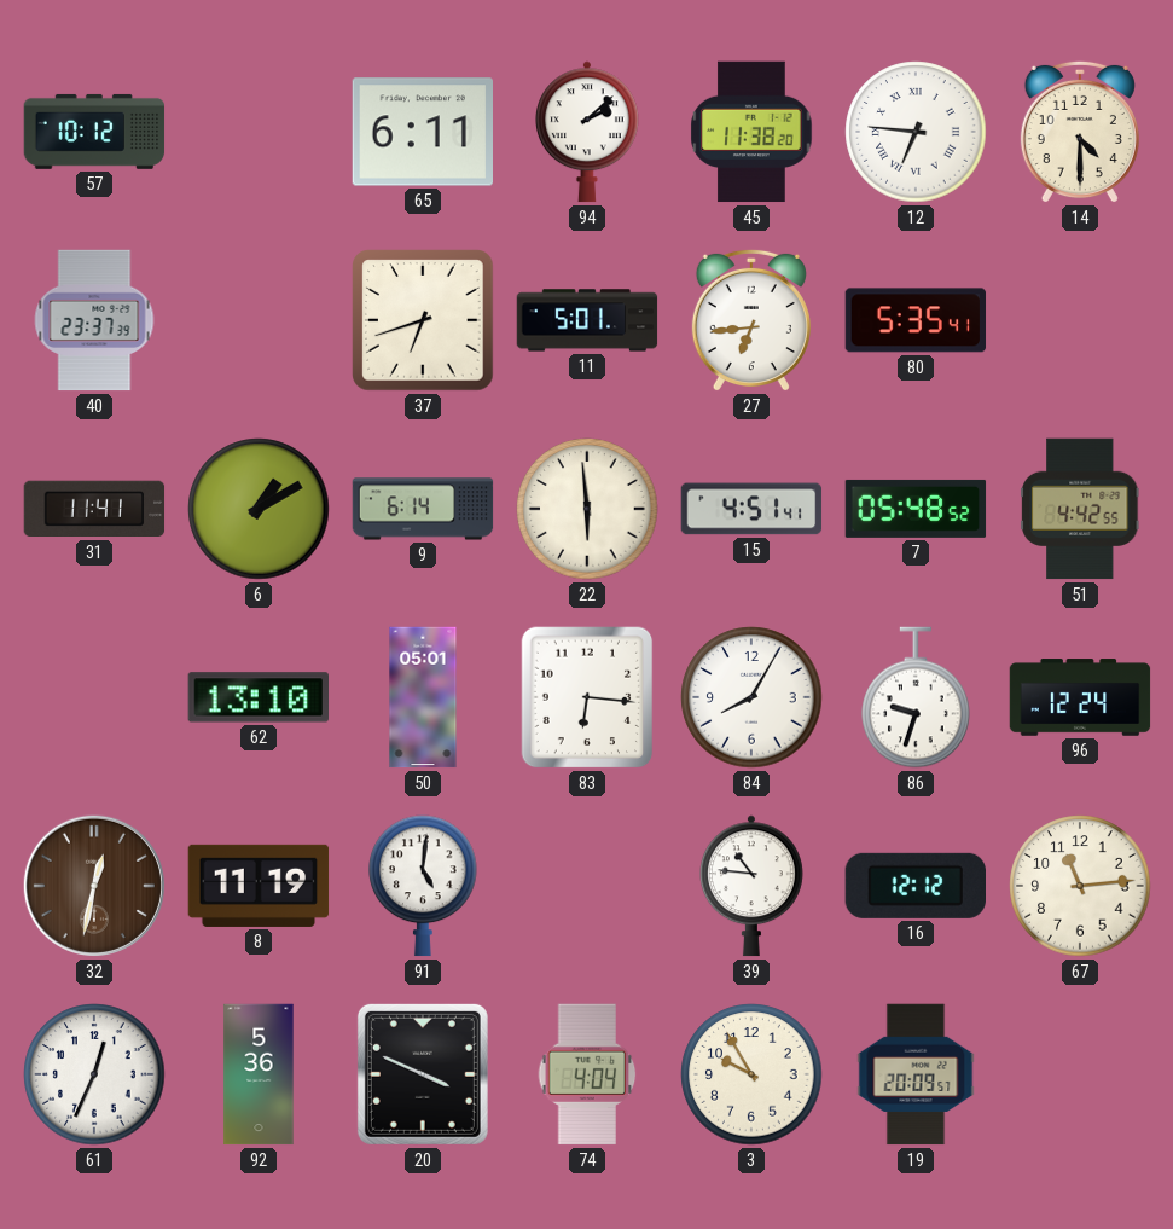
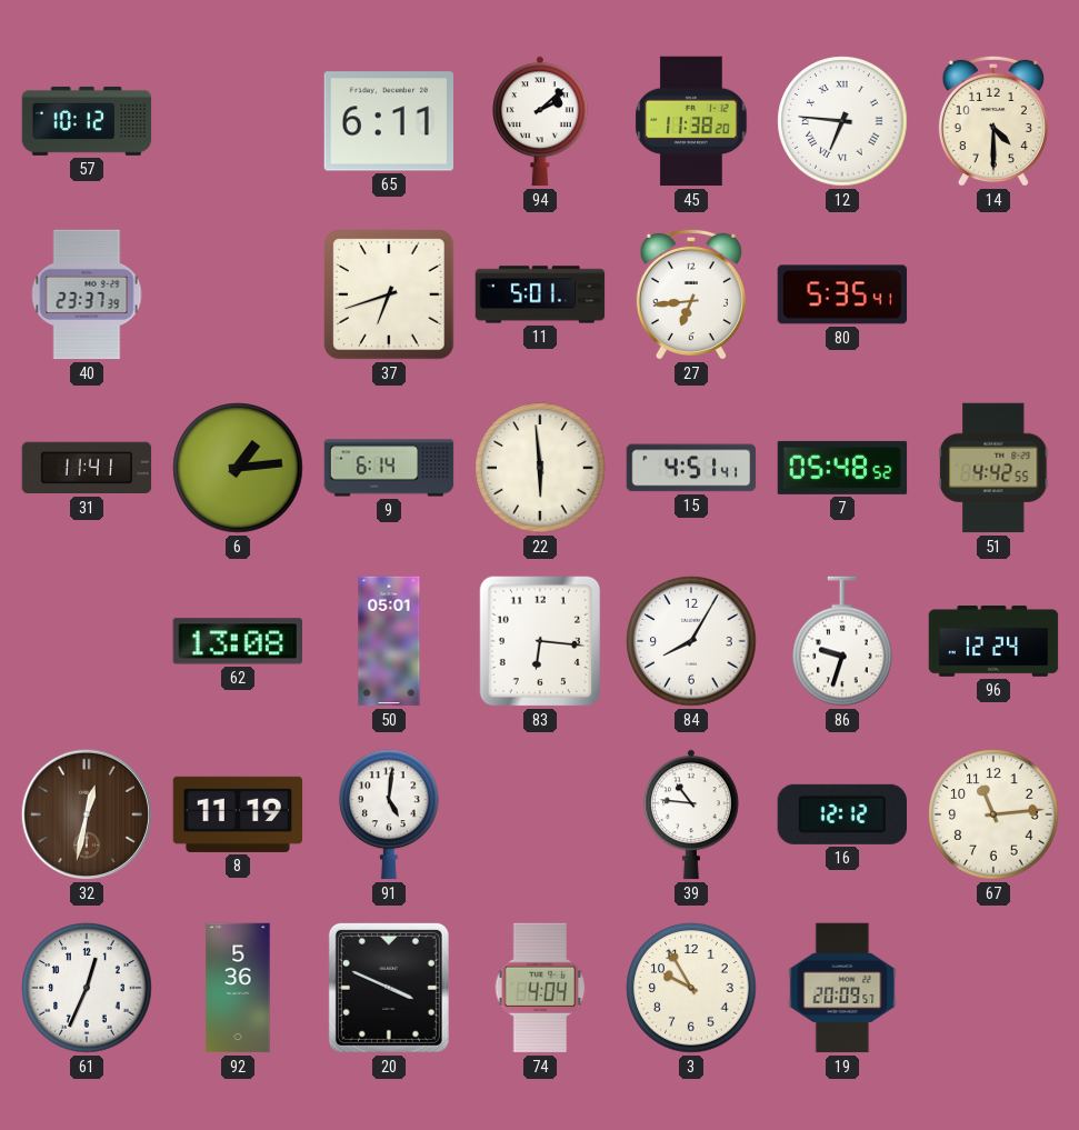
6: 1:10 -> 1:14 (238, 468)
62: 13:10 -> 13:08 (237, 641)
